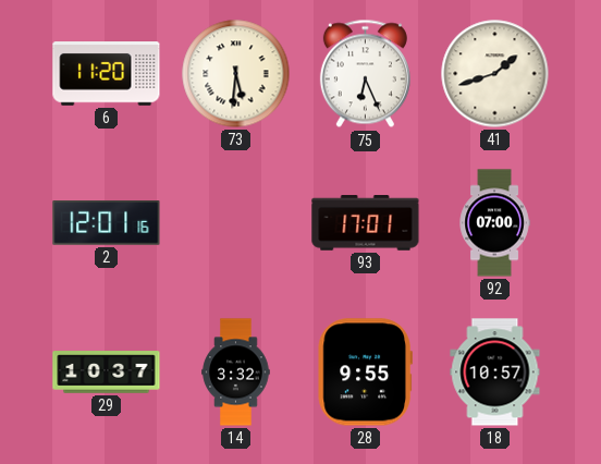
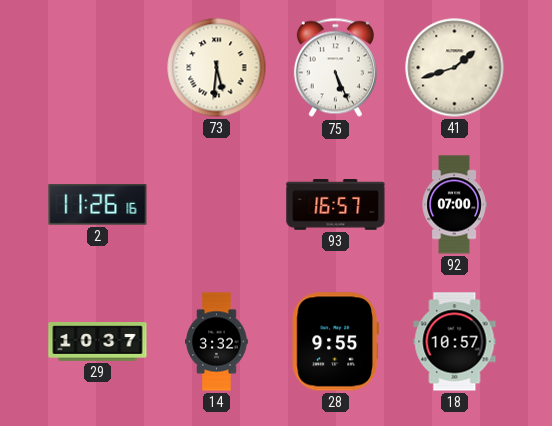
6: 11:20 -> none (107, 74)
75: 6:26 -> 5:26 (335, 68)
2: 12:01 -> 11:26 (98, 205)
93: 17:01 -> 16:57 (336, 205)
